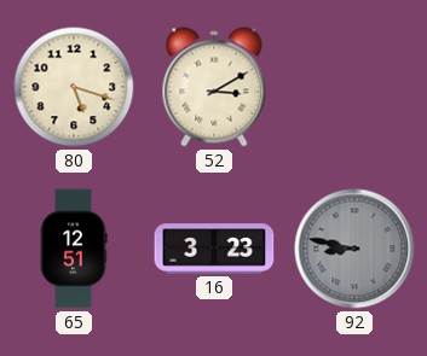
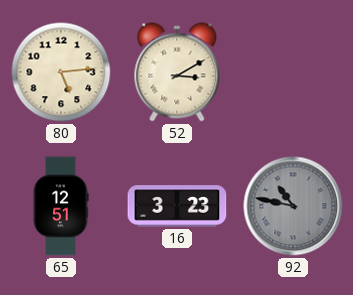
80: 5:18 -> 5:14 (61, 72)
92: 8:47 -> 10:47 (293, 206)
